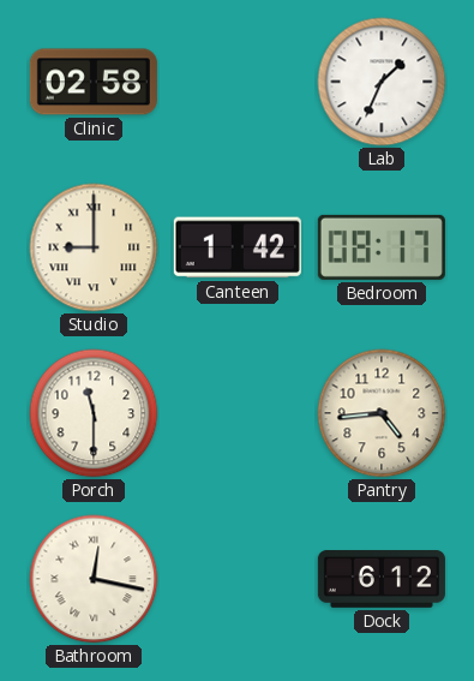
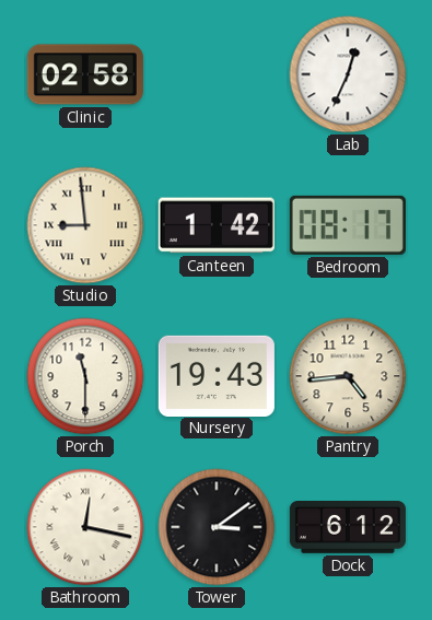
Lab: 1:34 -> 12:34 (348, 74)
Studio: 9:00 -> 8:59 (85, 225)
Nursery: none -> 19:43 (217, 375)
Tower: none -> 3:09 (217, 527)
